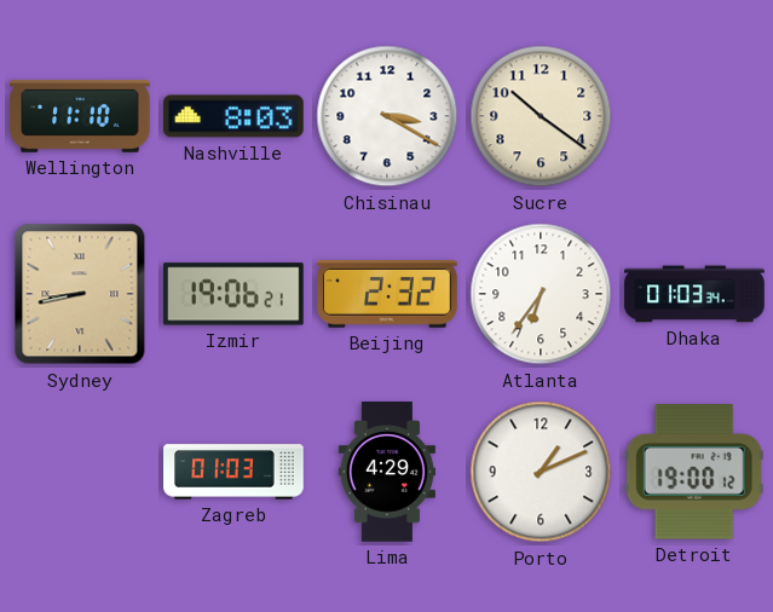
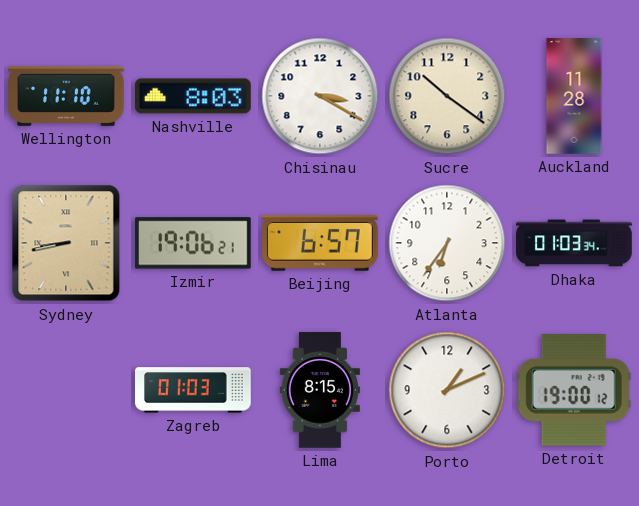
Auckland: none -> 11:28 (574, 96)
Beijing: 2:32 -> 6:57 (320, 244)
Lima: 4:29 -> 8:15 (320, 390)
